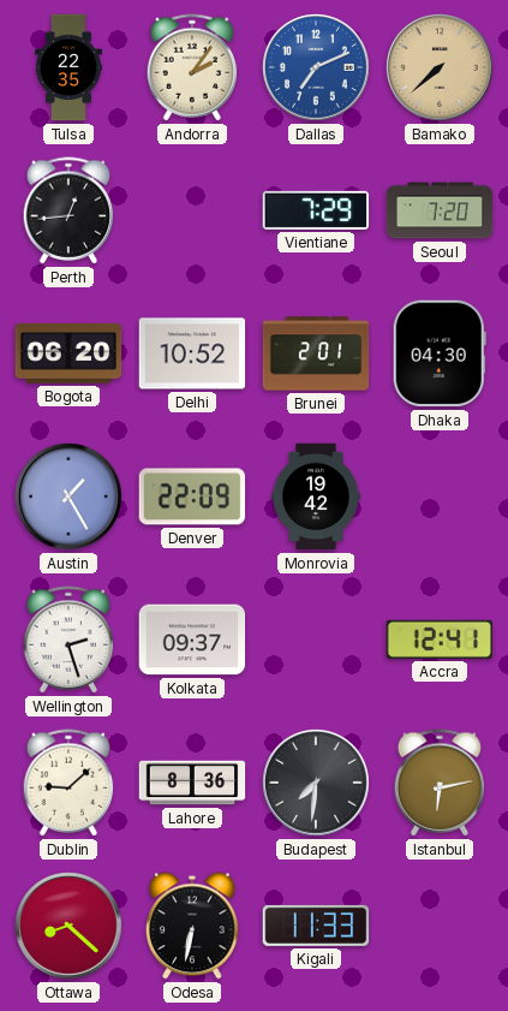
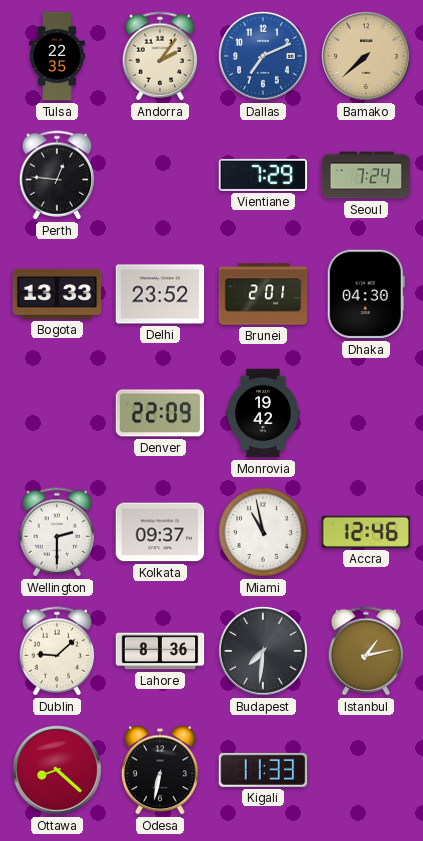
Perth: 12:44 -> 12:46 (57, 175)
Seoul: 7:20 -> 7:24 (366, 175)
Bogota: 06:20 -> 13:33 (57, 294)
Delhi: 10:52 -> 23:52 (160, 294)
Austin: 1:25 -> none (70, 498)
Wellington: 2:27 -> 2:30 (57, 532)
Miami: none -> 10:58 (264, 533)
Accra: 12:41 -> 12:46 (366, 532)
Istanbul: 6:13 -> 1:13 (366, 651)
